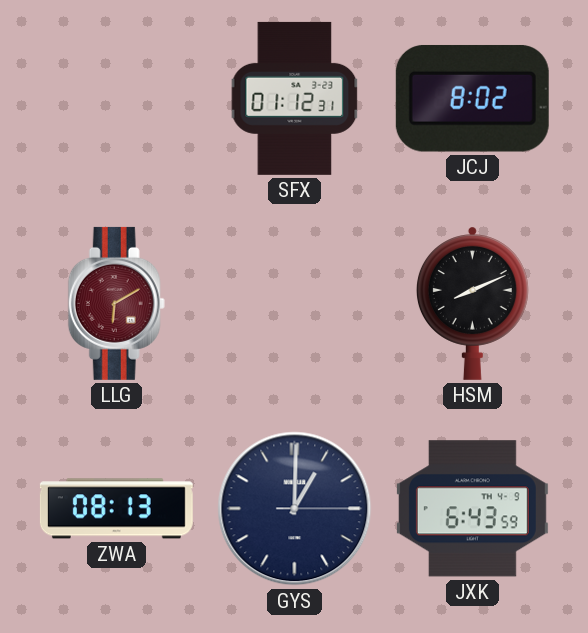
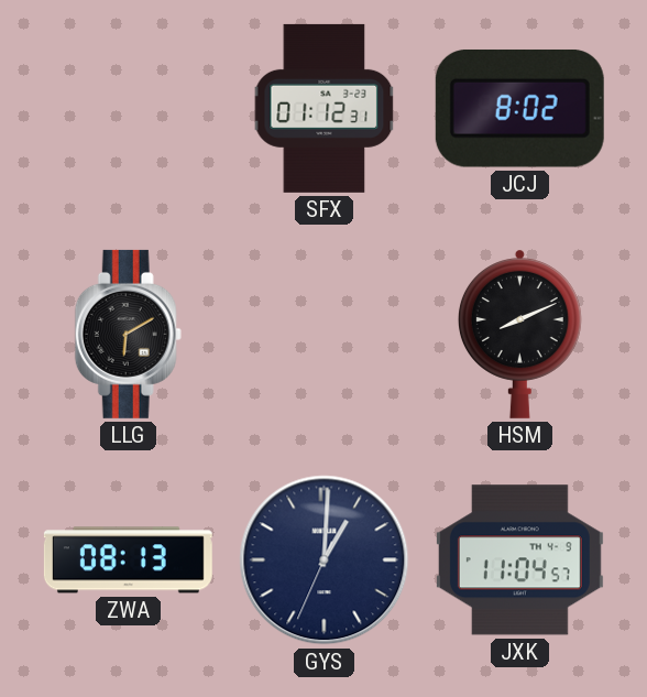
LLG dial: burgundy -> black (128, 334)
GYS: 1:00:15 -> 1:00:34 (325, 560)
JXK: 6:43 -> 11:04 (519, 560)
